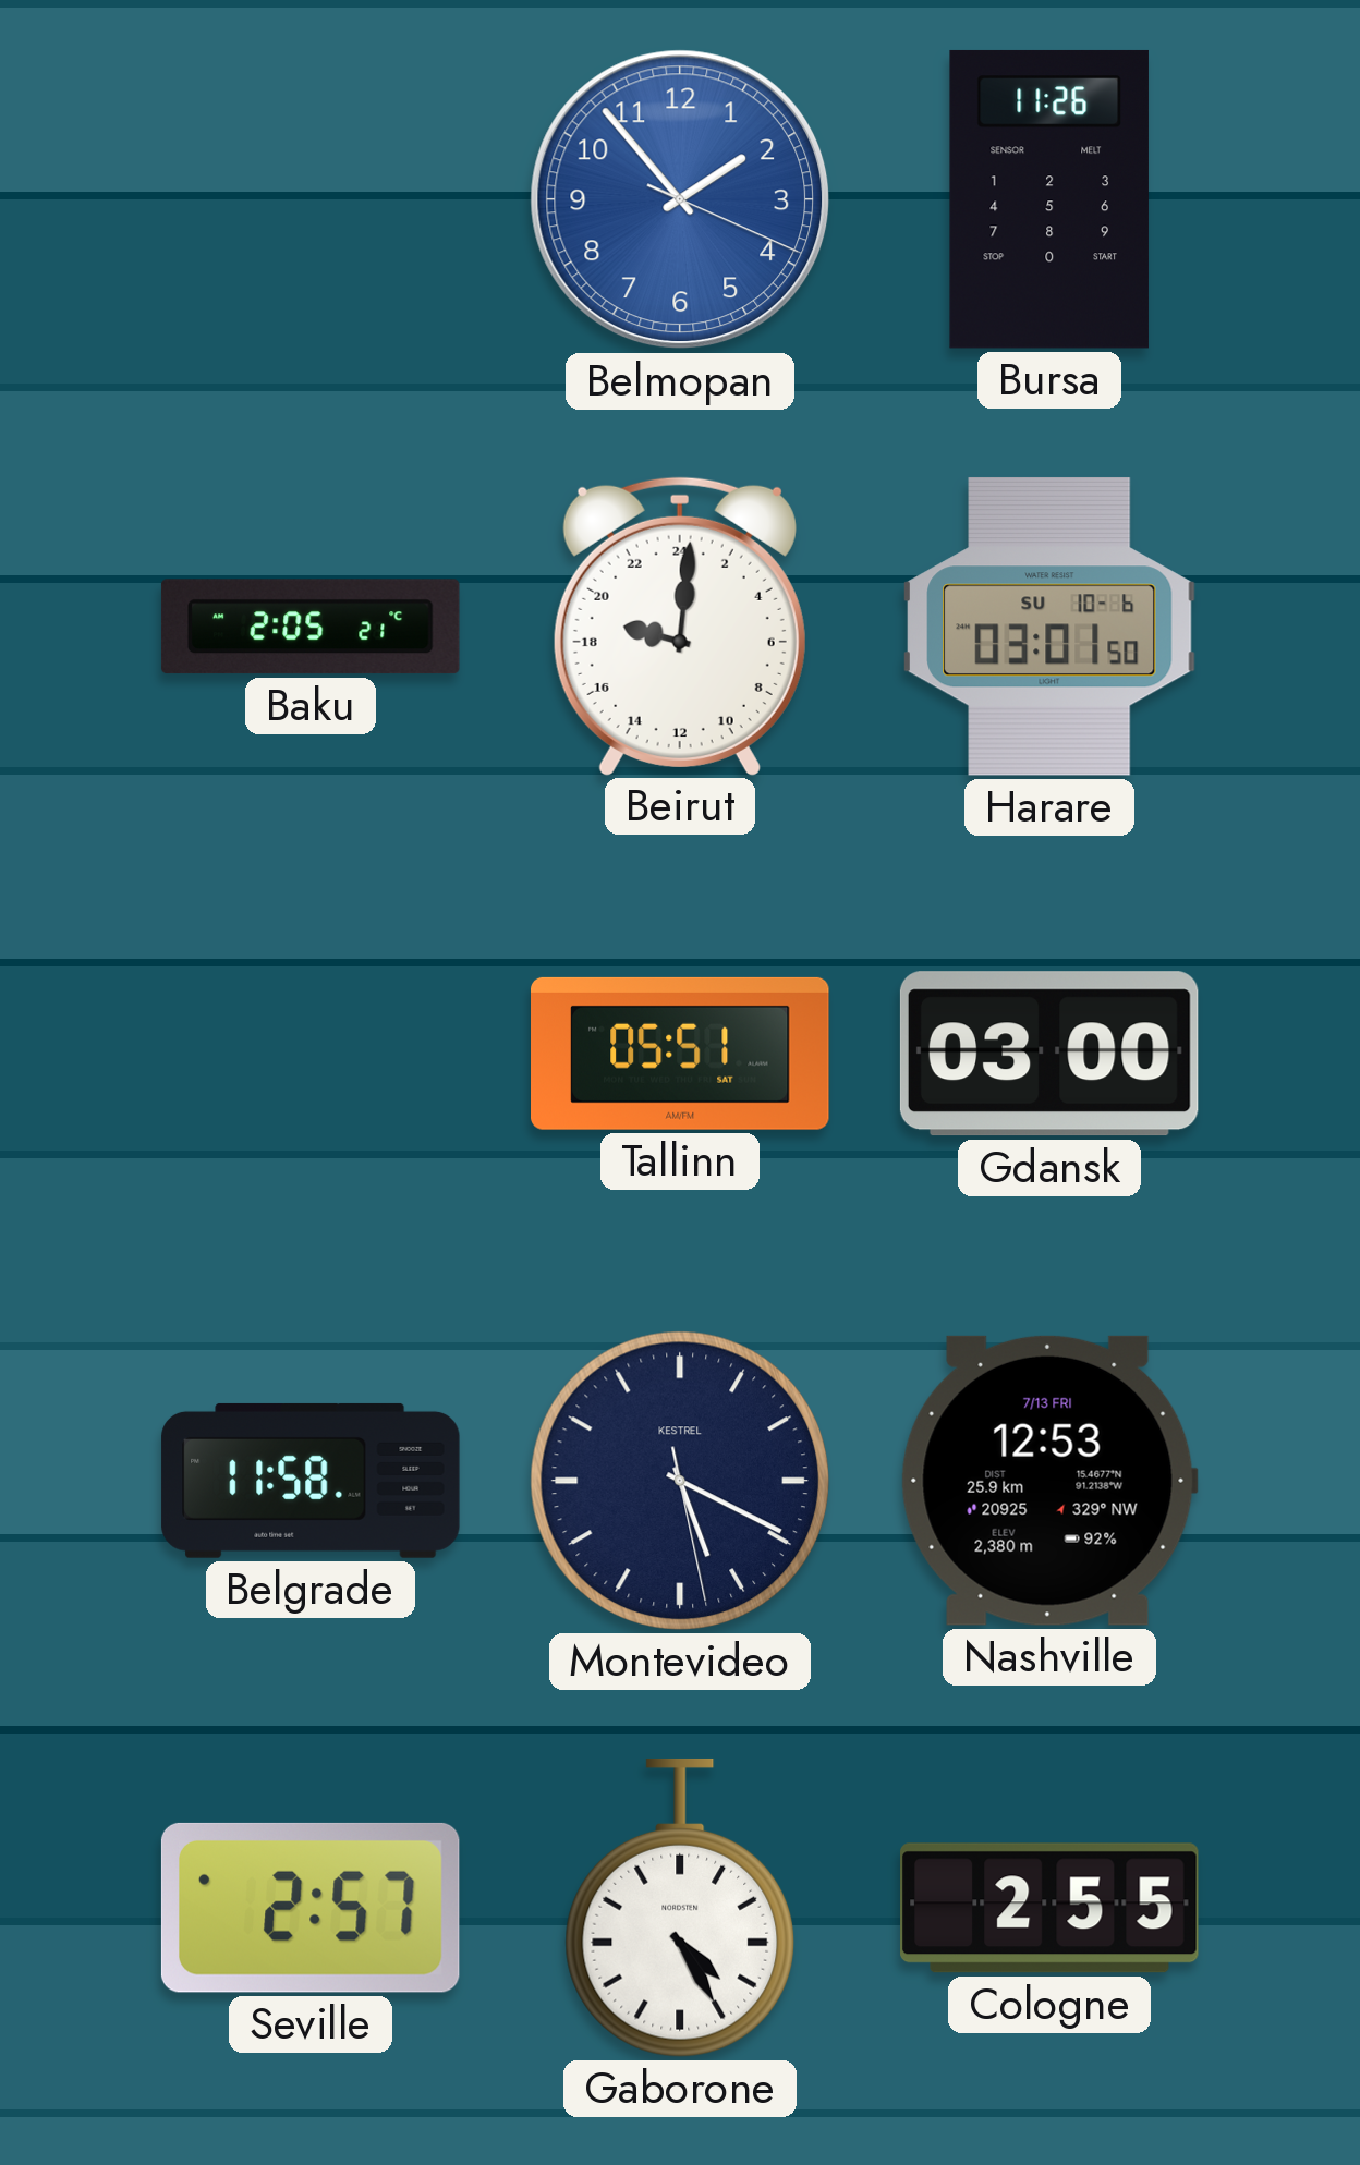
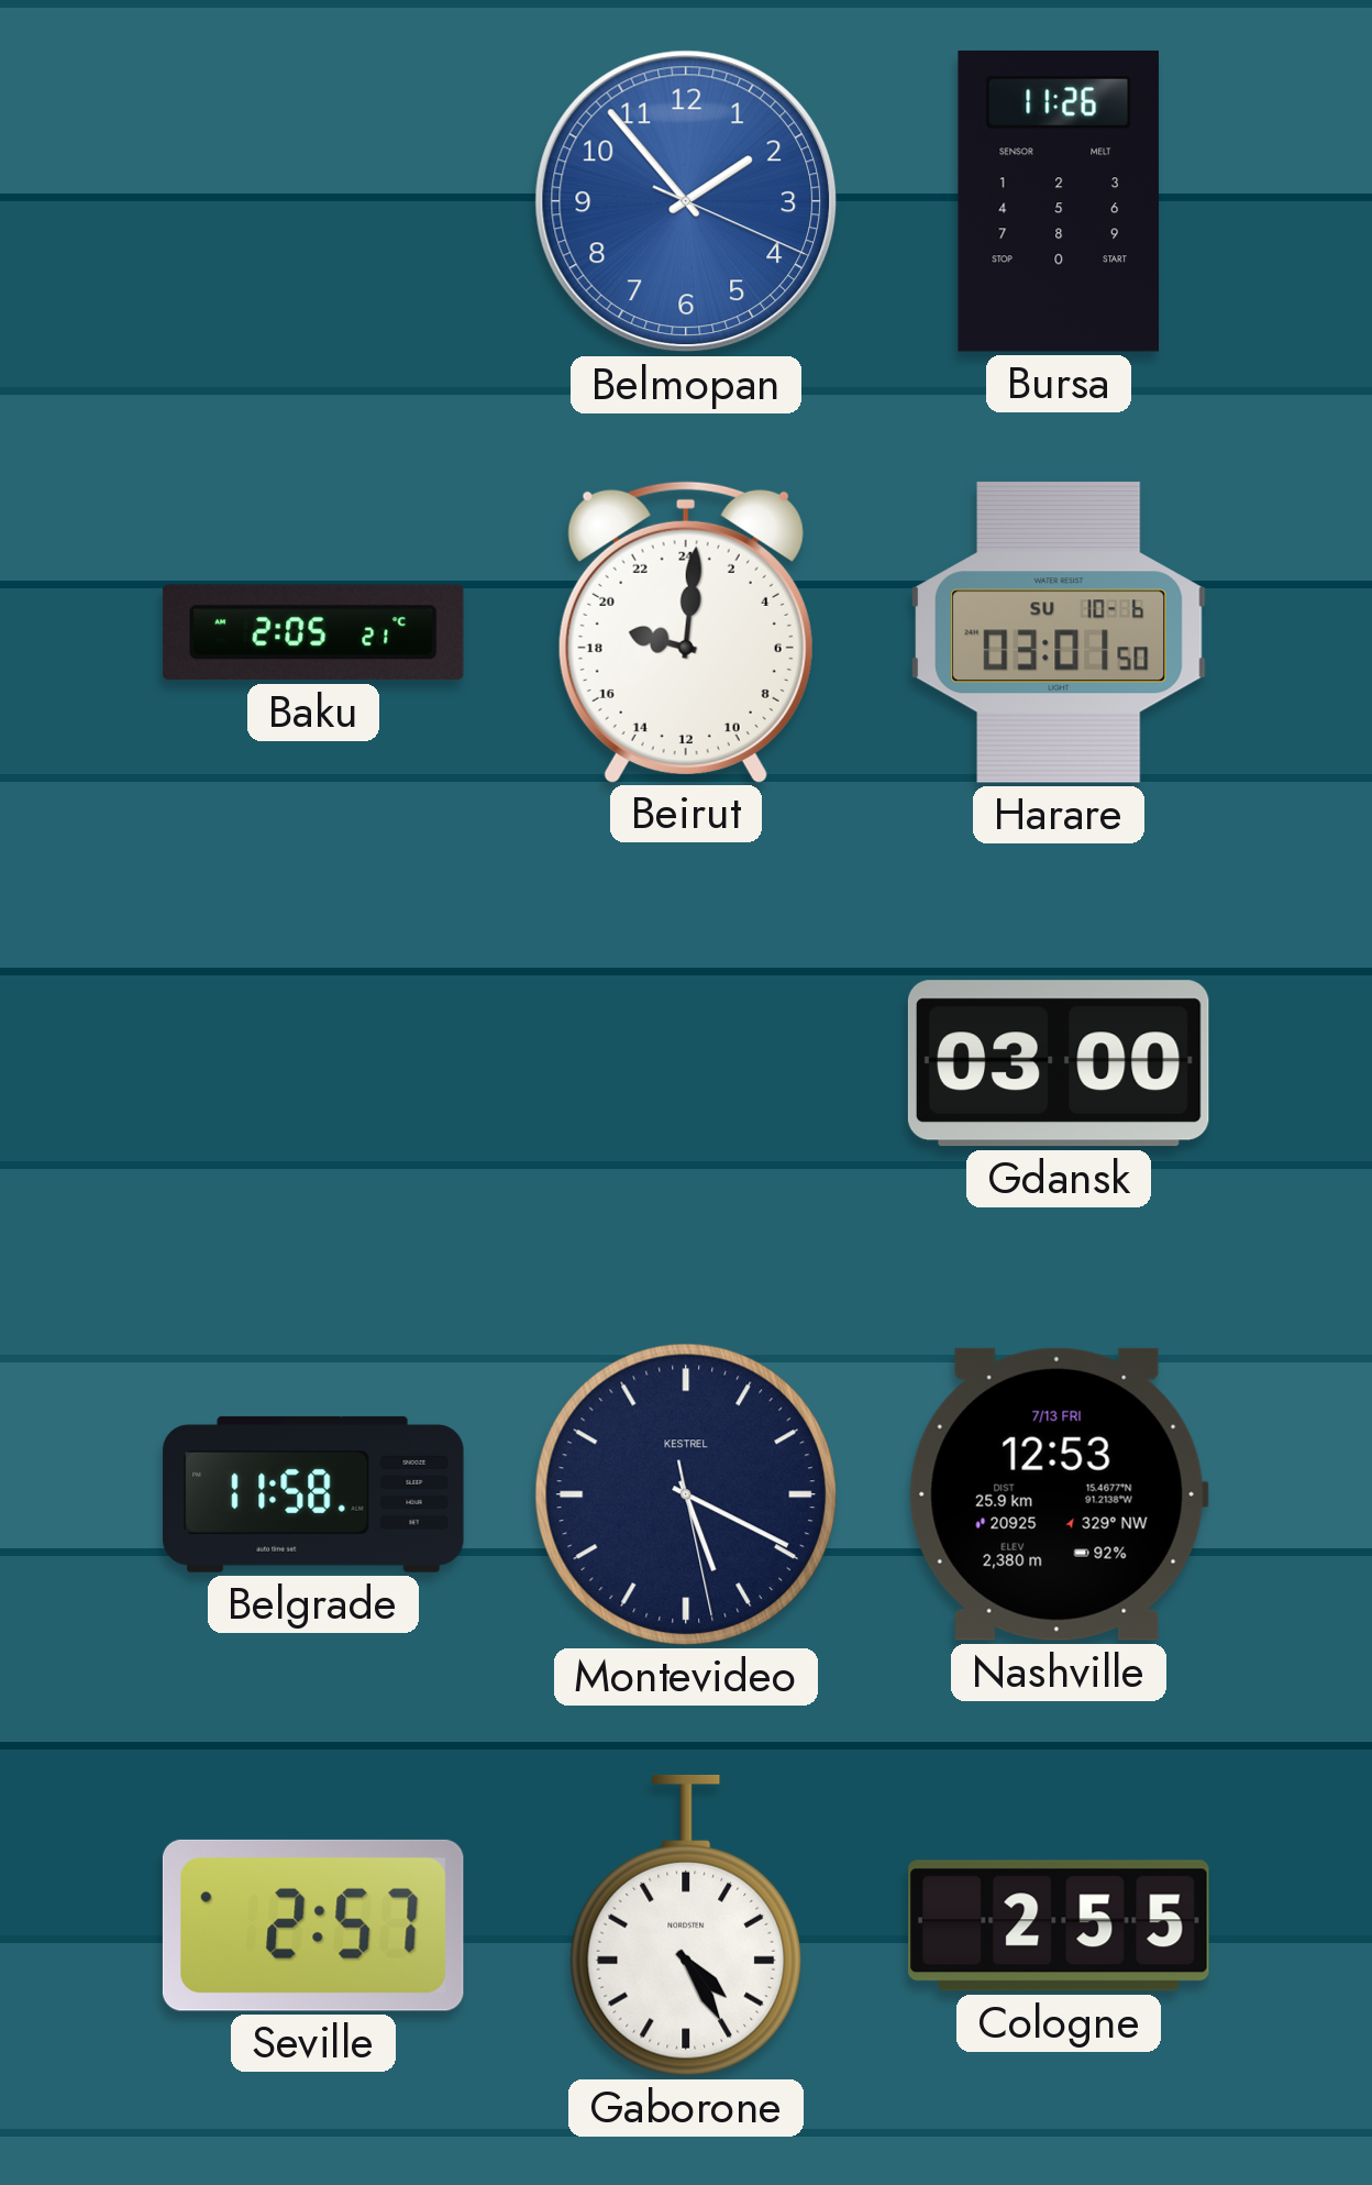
Tallinn: 05:51 -> none (681, 1054)
